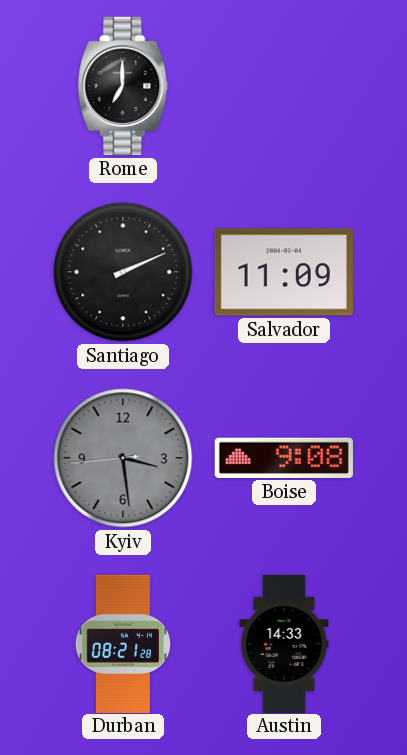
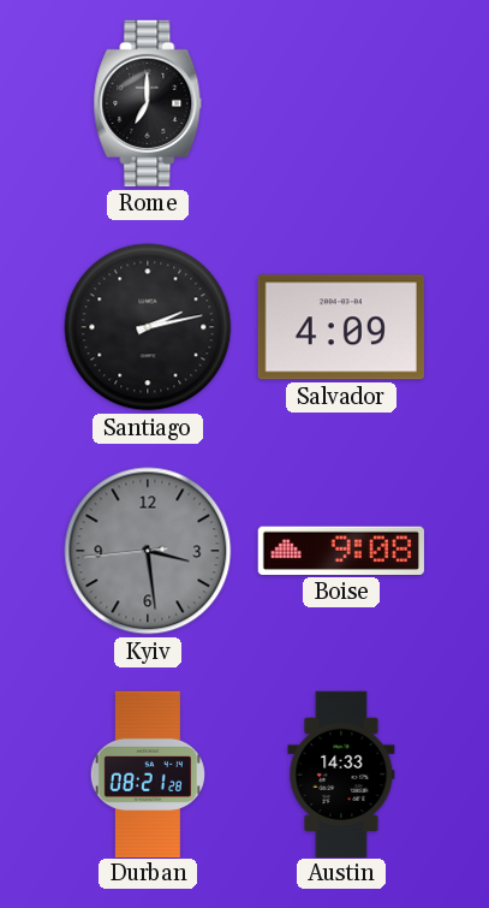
Santiago: 2:11 -> 2:13 (148, 327)
Salvador: 11:09 -> 4:09 (341, 327)
